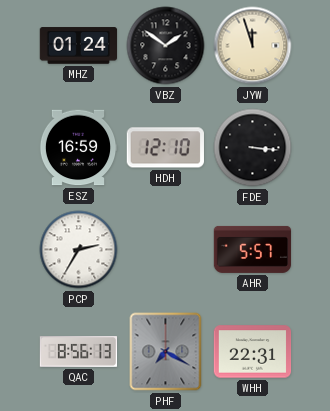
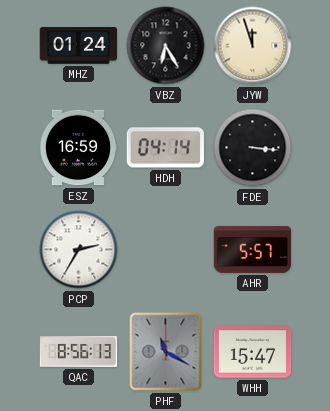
VBZ: 1:51 -> 6:25 (166, 46)
HDH: 12:10 -> 04:14 (165, 148)
PHF: 7:20 -> 11:20 (166, 352)
WHH: 22:31 -> 15:47 (253, 352)
